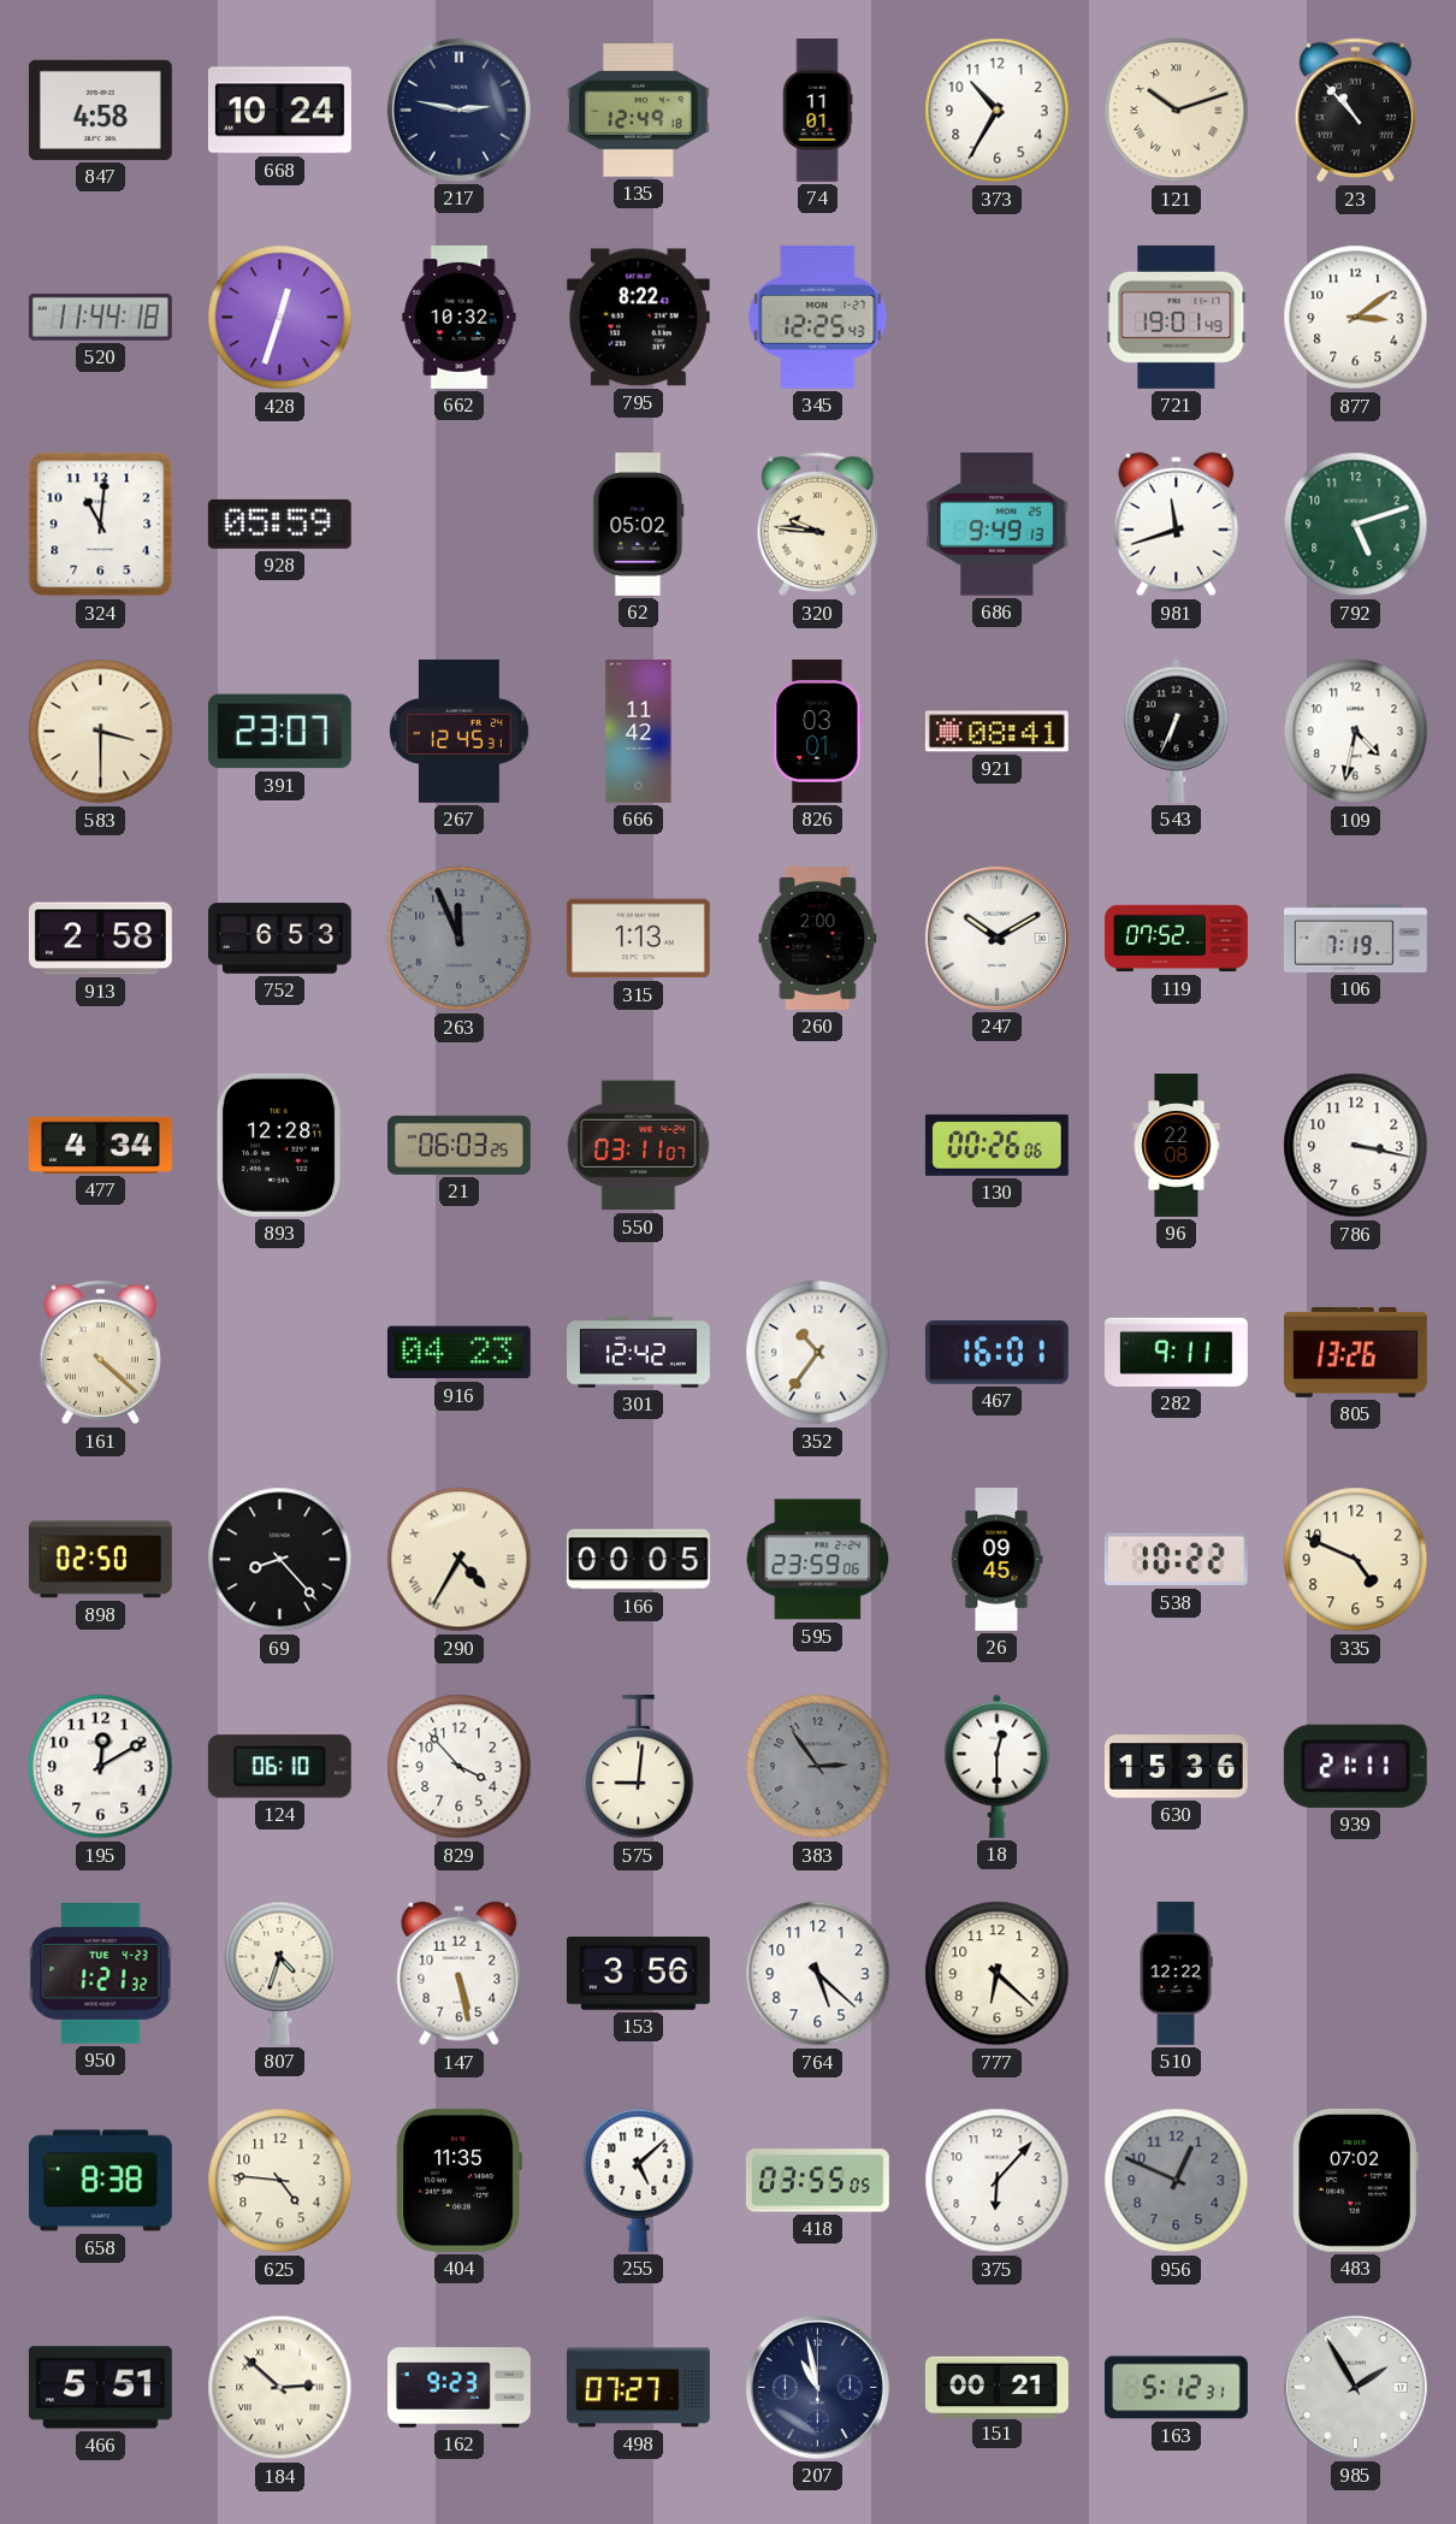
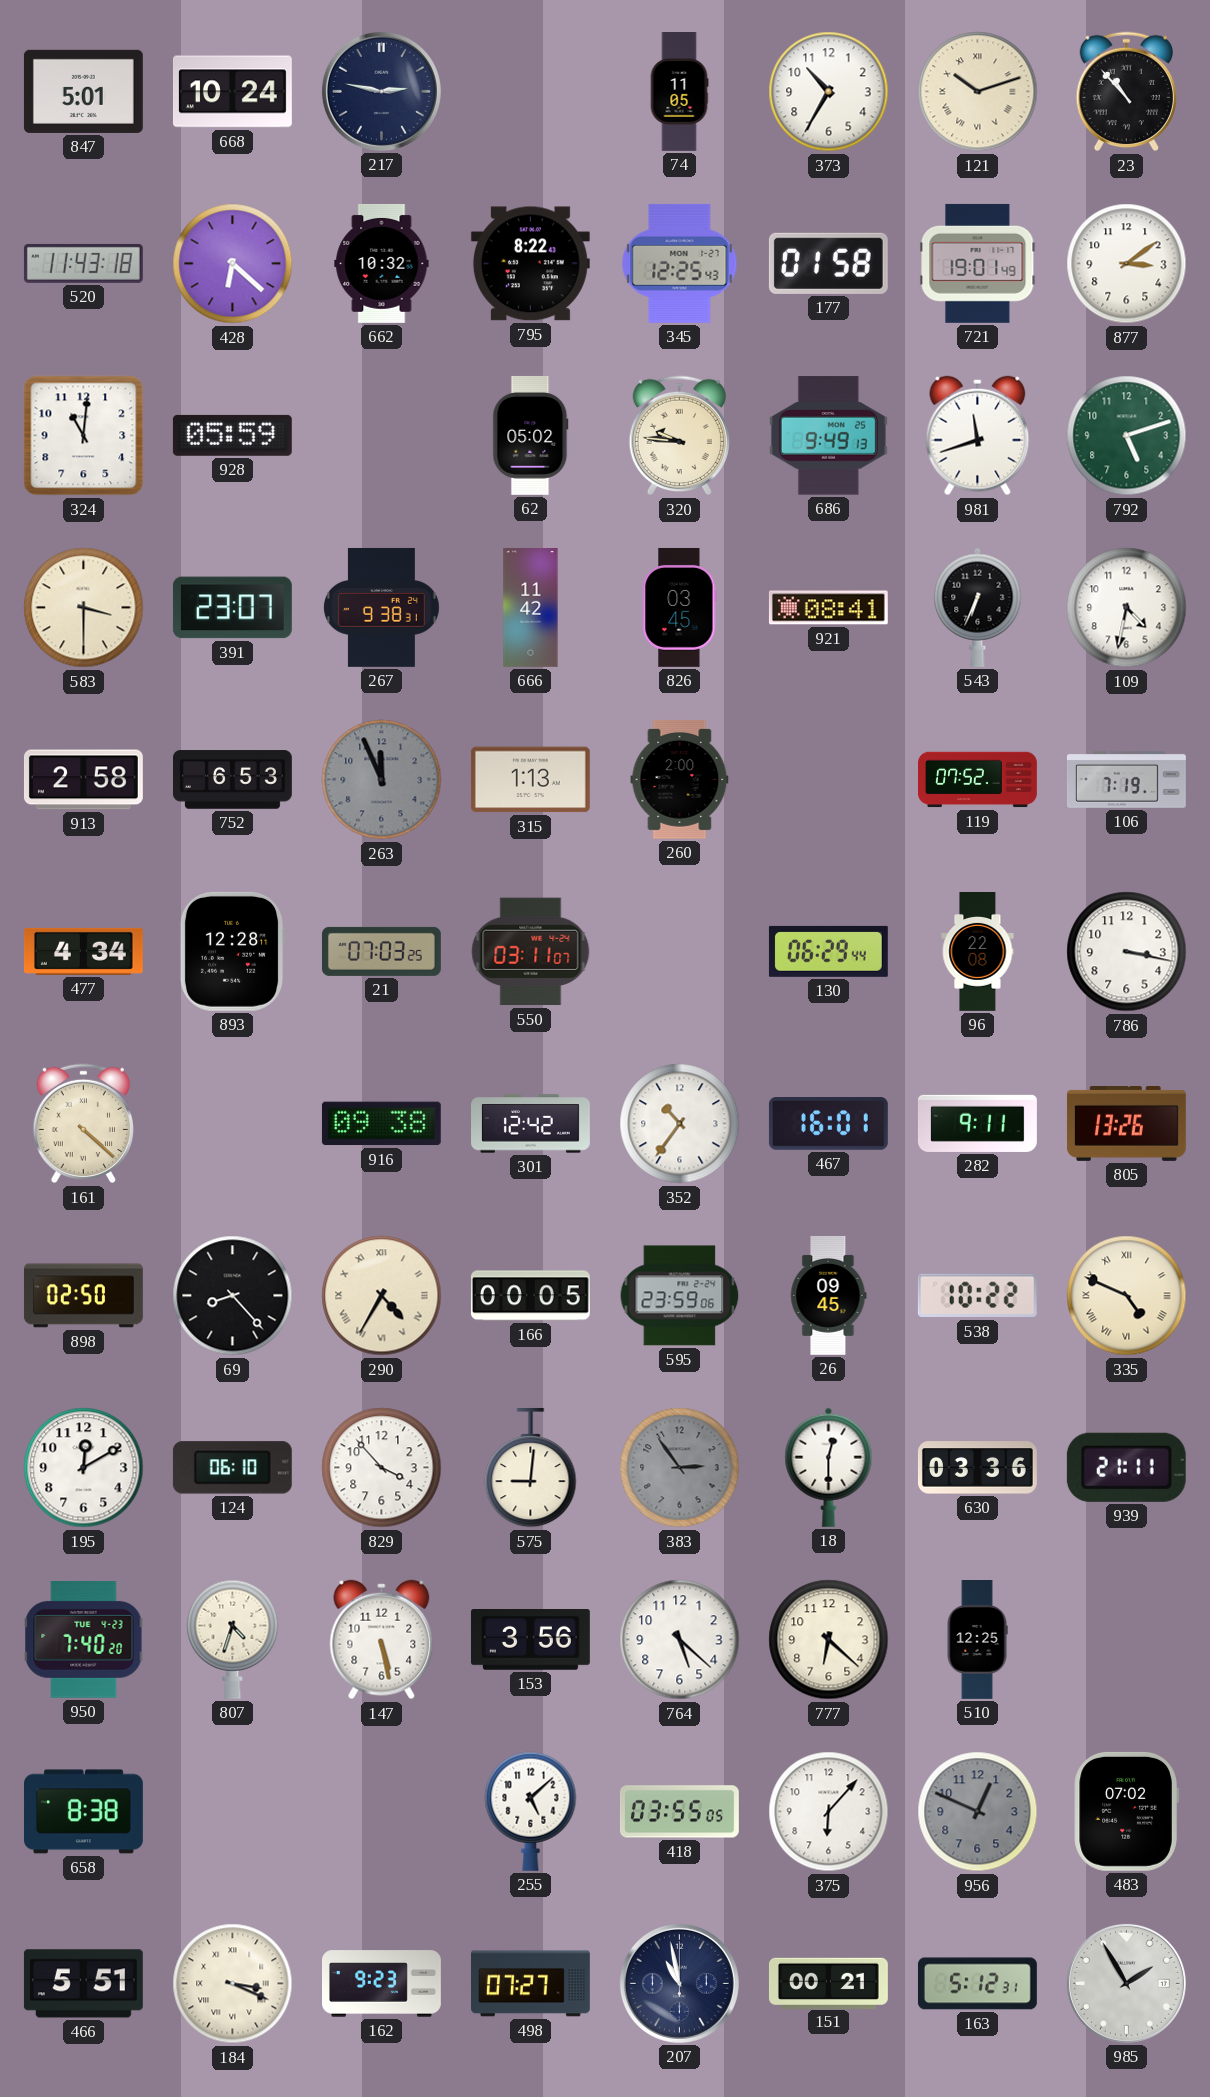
847: 4:58 -> 5:01 (83, 91)
135: 12:49 -> none (638, 111)
74: 11:01 -> 11:05 (679, 92)
520: 11:44 -> 11:43 (83, 263)
428: 12:33 -> 6:22 (233, 264)
177: none -> 01:58 (828, 263)
267: 12:45 -> 9:38 (381, 607)
826: 03:01 -> 03:45 (680, 607)
247: 10:10 -> none (996, 938)
21: 06:03 -> 07:03 (381, 951)
130: 00:26 -> 06:29 (828, 951)
916: 04:23 -> 09:38 (381, 1124)
335 numerals: Arabic -> Roman (1127, 1296)
630: 15:36 -> 03:36 (977, 1468)
950: 1:21 -> 7:40 (84, 1640)
510: 12:22 -> 12:25 (977, 1640)
625: 4:46 -> none (280, 2181)
404: 11:35 -> none (458, 2180)
184: 2:52 -> 3:19 (233, 1984)
